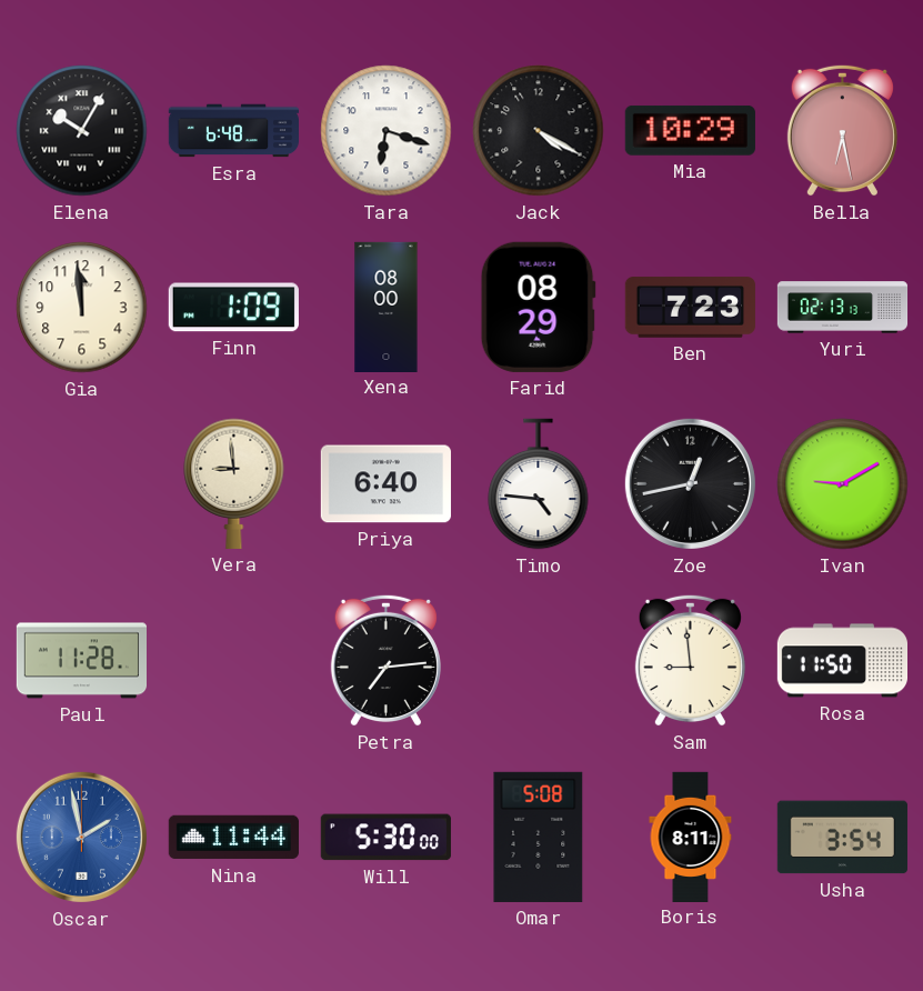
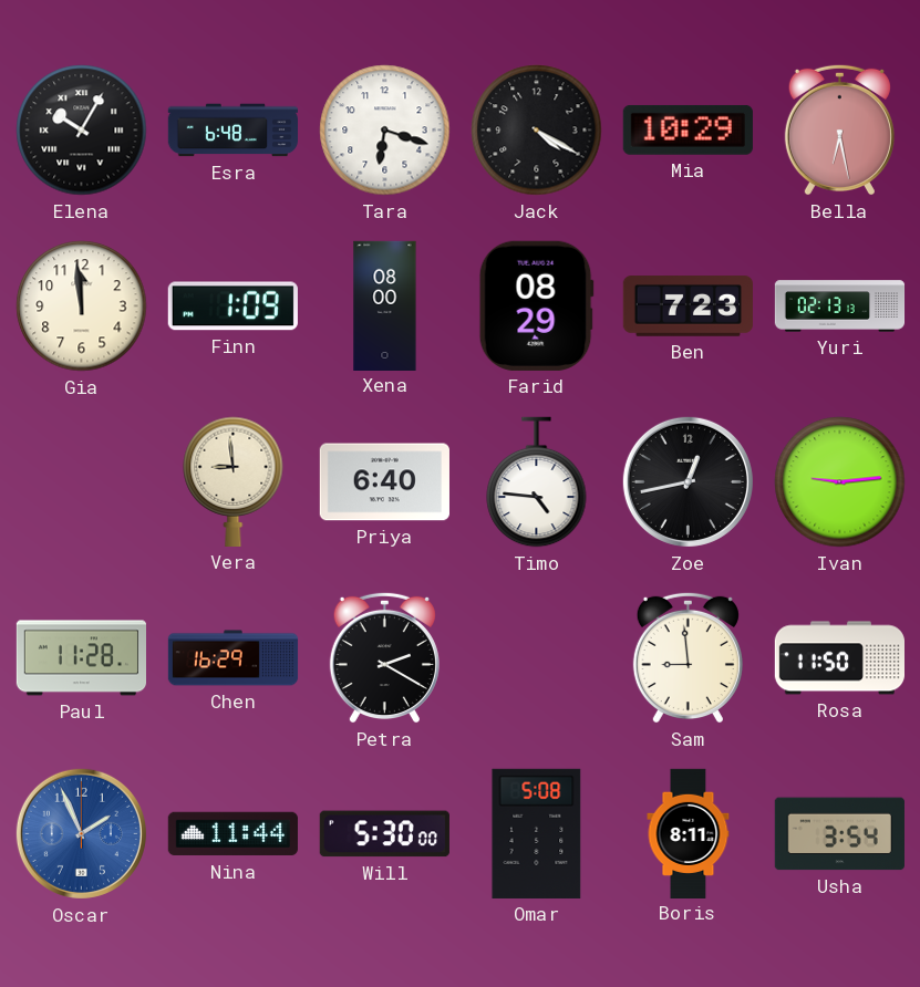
Ivan: 9:10 -> 9:14 (840, 482)
Chen: none -> 16:29 (234, 658)
Petra: 7:14 -> 2:20 (384, 657)
Oscar: 1:58 -> 1:56 (81, 833)
